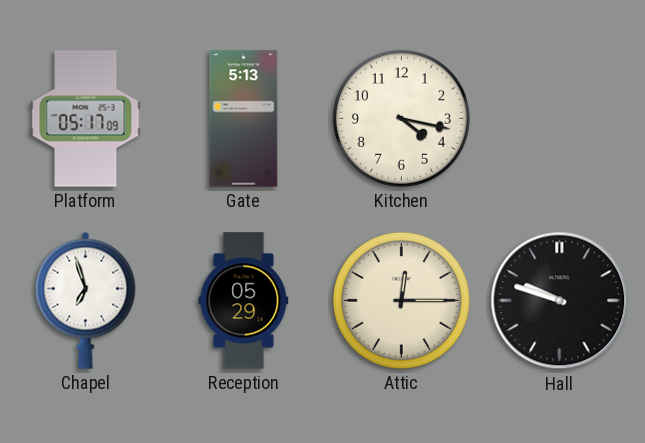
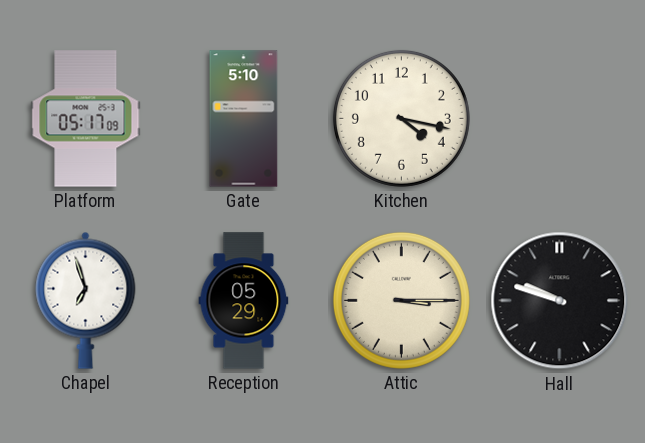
Gate: 5:13 -> 5:10 (244, 119)
Attic: 12:15 -> 3:15 (401, 300)
